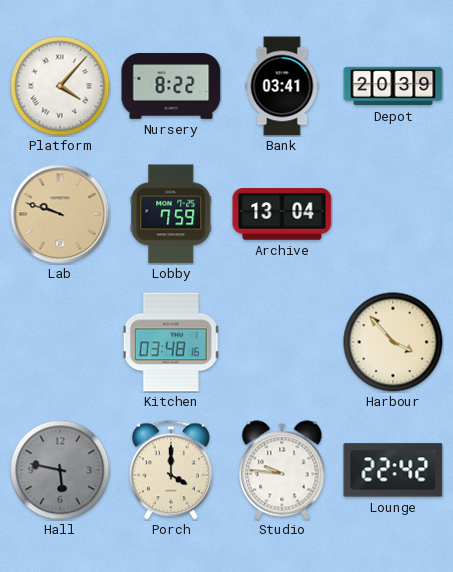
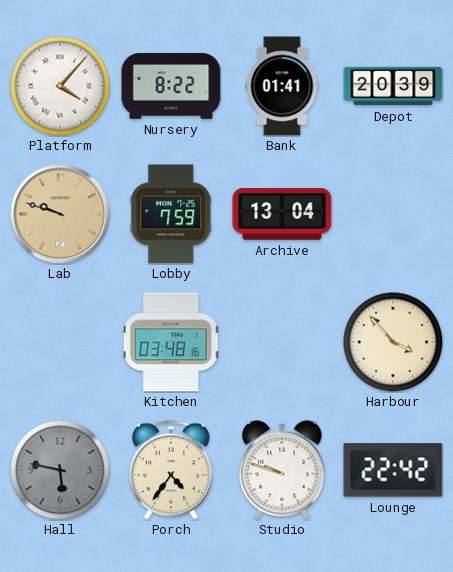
Bank: 03:41 -> 01:41 (282, 86)
Porch: 4:00 -> 4:36 (171, 470)
Studio: 9:46 -> 9:48 (282, 470)
